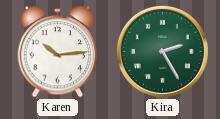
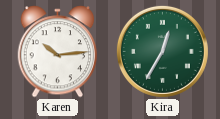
Kira: 2:25 -> 12:35 (162, 51)
